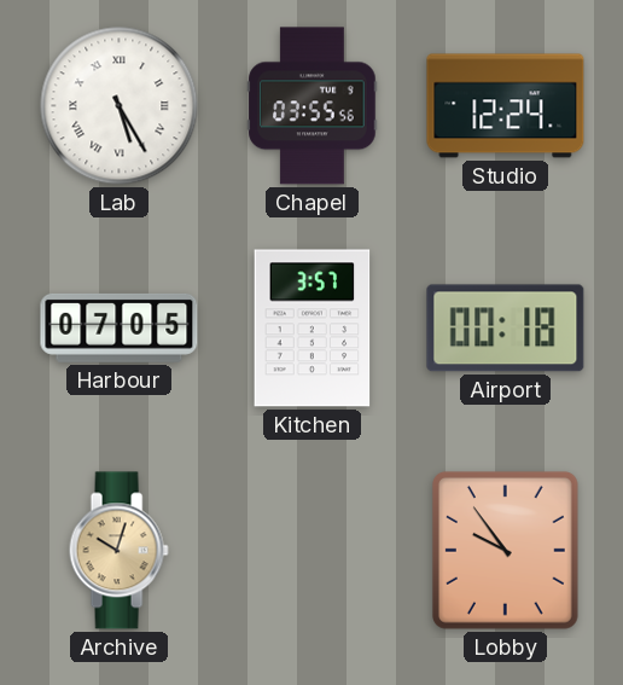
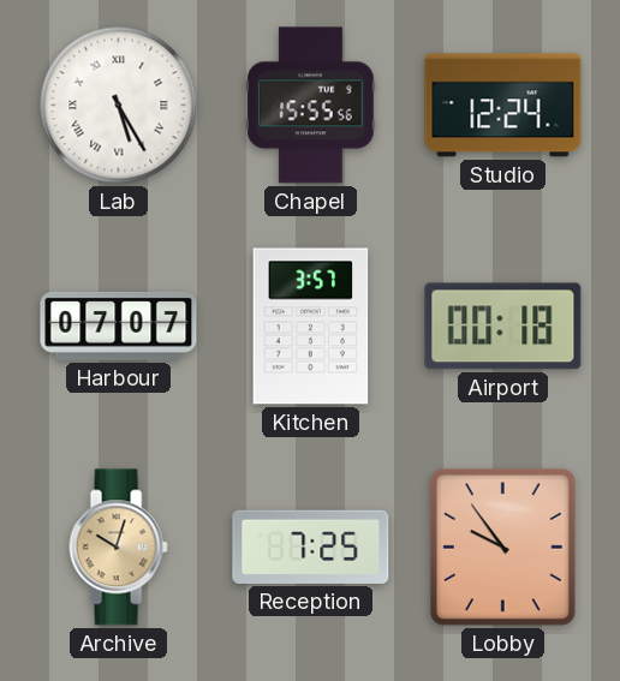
Chapel: 03:55 -> 15:55 (311, 106)
Harbour: 07:05 -> 07:07 (119, 325)
Reception: none -> 7:25 (311, 546)
